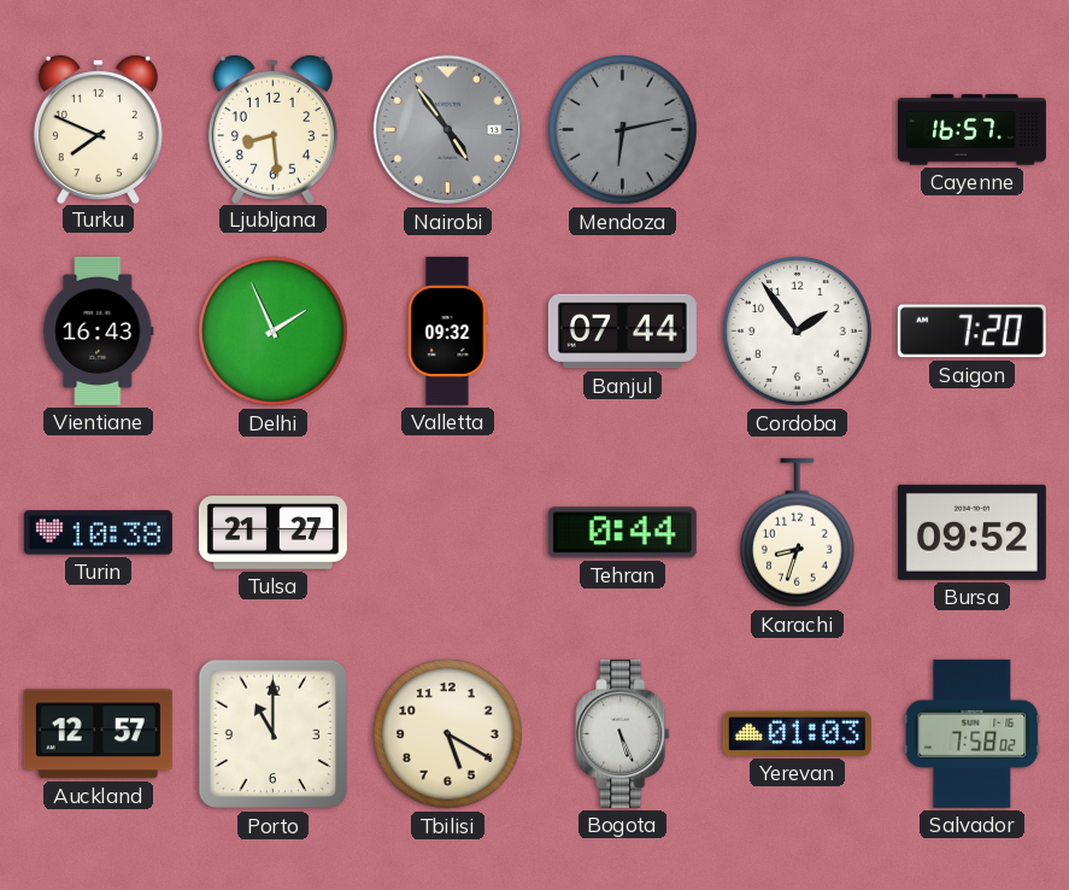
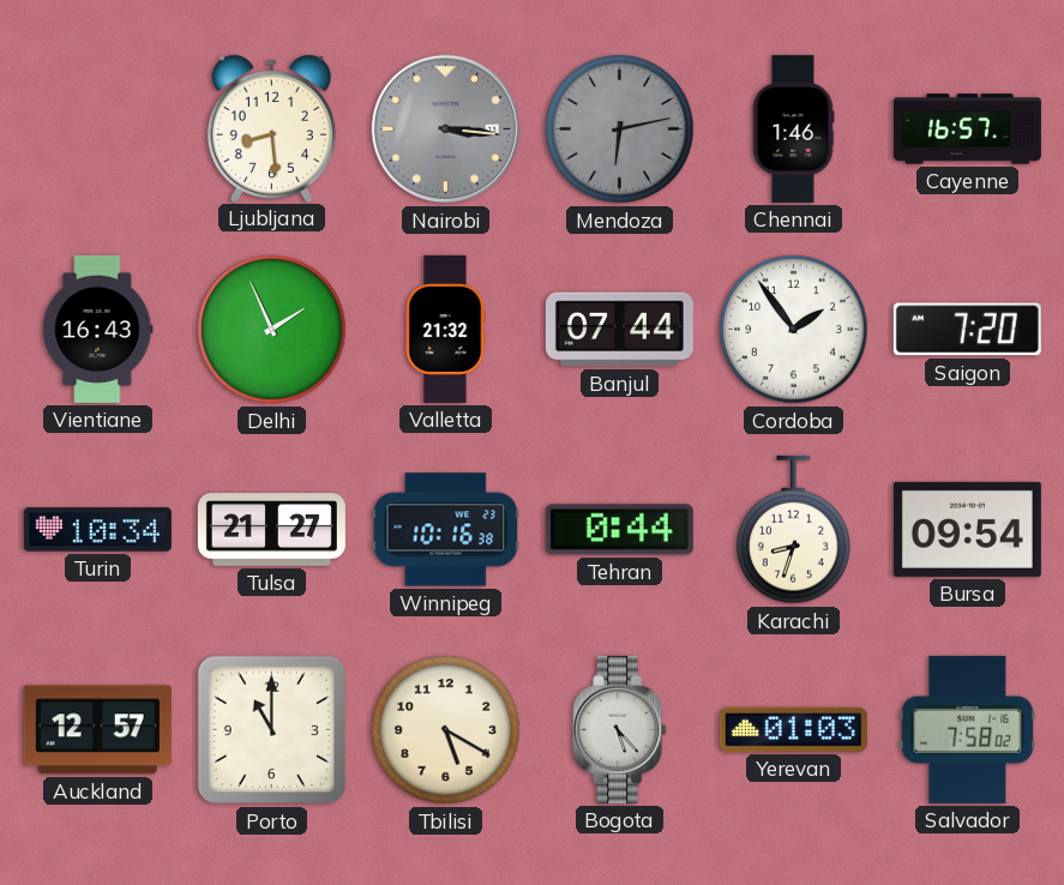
Turku: 7:49 -> none (98, 128)
Nairobi: 4:54 -> 3:16 (446, 130)
Chennai: none -> 1:46 (793, 128)
Valletta: 09:32 -> 21:32 (445, 329)
Turin: 10:38 -> 10:34 (97, 530)
Winnipeg: none -> 10:16 (446, 530)
Bursa: 09:52 -> 09:54 (967, 529)
Bogota: 5:26 -> 5:23 (620, 729)
